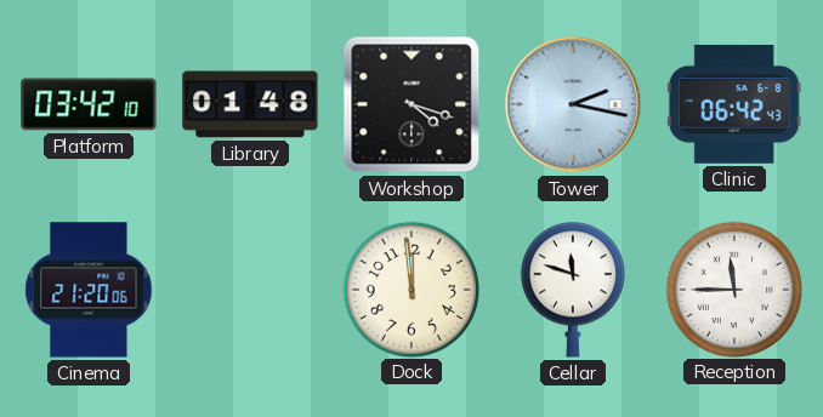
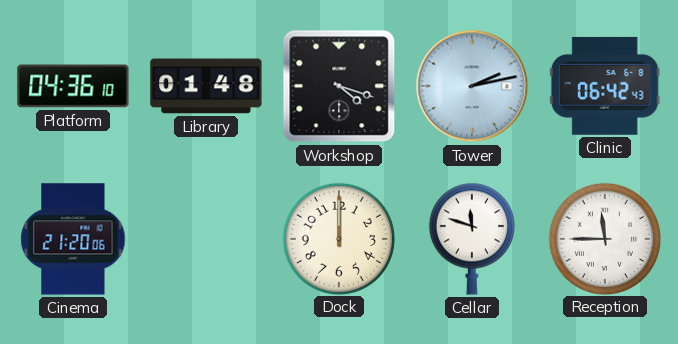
Platform: 03:42 -> 04:36 (73, 86)
Tower: 2:17 -> 2:13 (472, 86)
Dock: 11:59 -> 12:00 (338, 238)
